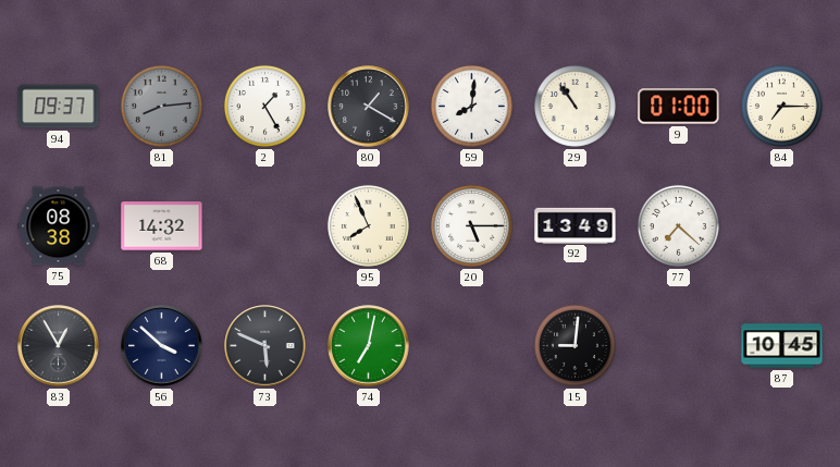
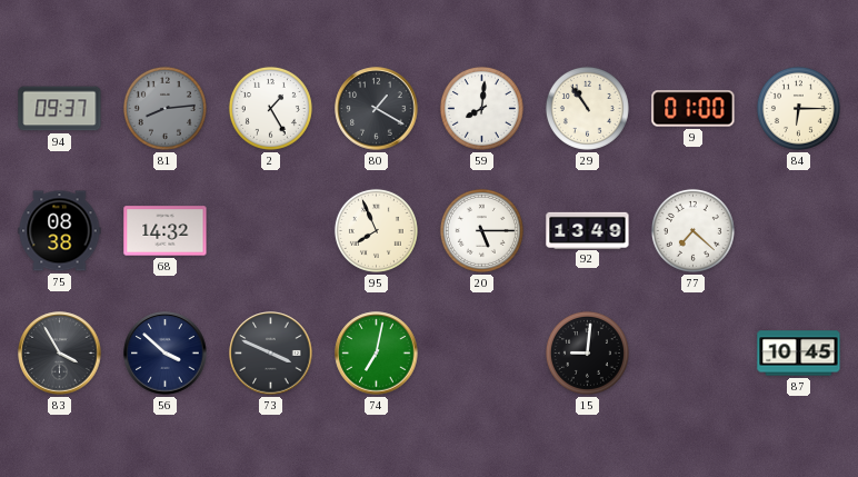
84: 7:15 -> 6:15 (798, 108)
83: 12:55 -> 3:55 (60, 354)
73: 5:49 -> 3:49 (271, 354)
